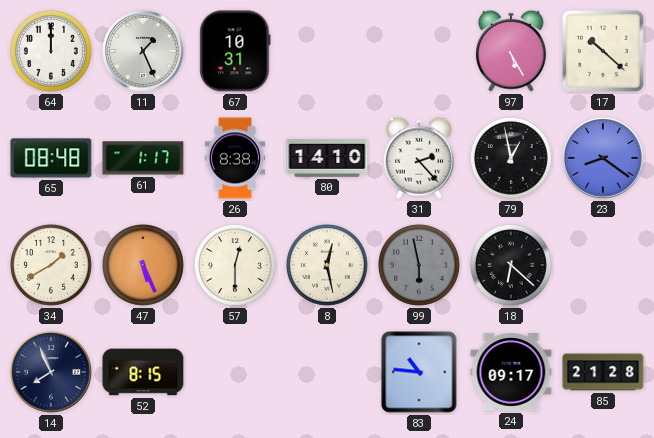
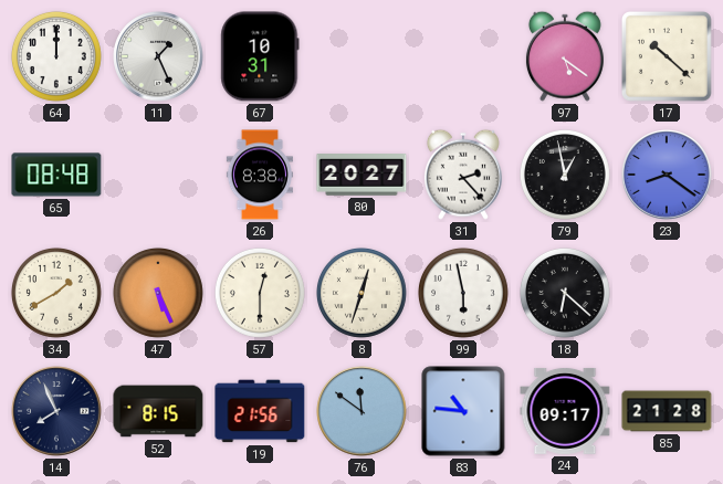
97: 5:25 -> 5:21 (565, 56)
61: 1:17 -> none (143, 158)
80: 14:10 -> 20:27 (361, 176)
8: 12:28 -> 12:33 (361, 293)
99 dial: grey -> white (463, 293)
19: none -> 21:56 (260, 411)
76: none -> 11:51 (361, 411)
